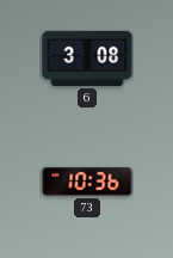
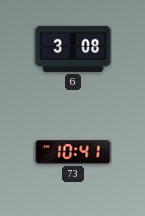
73: 10:36 -> 10:41 (73, 152)
